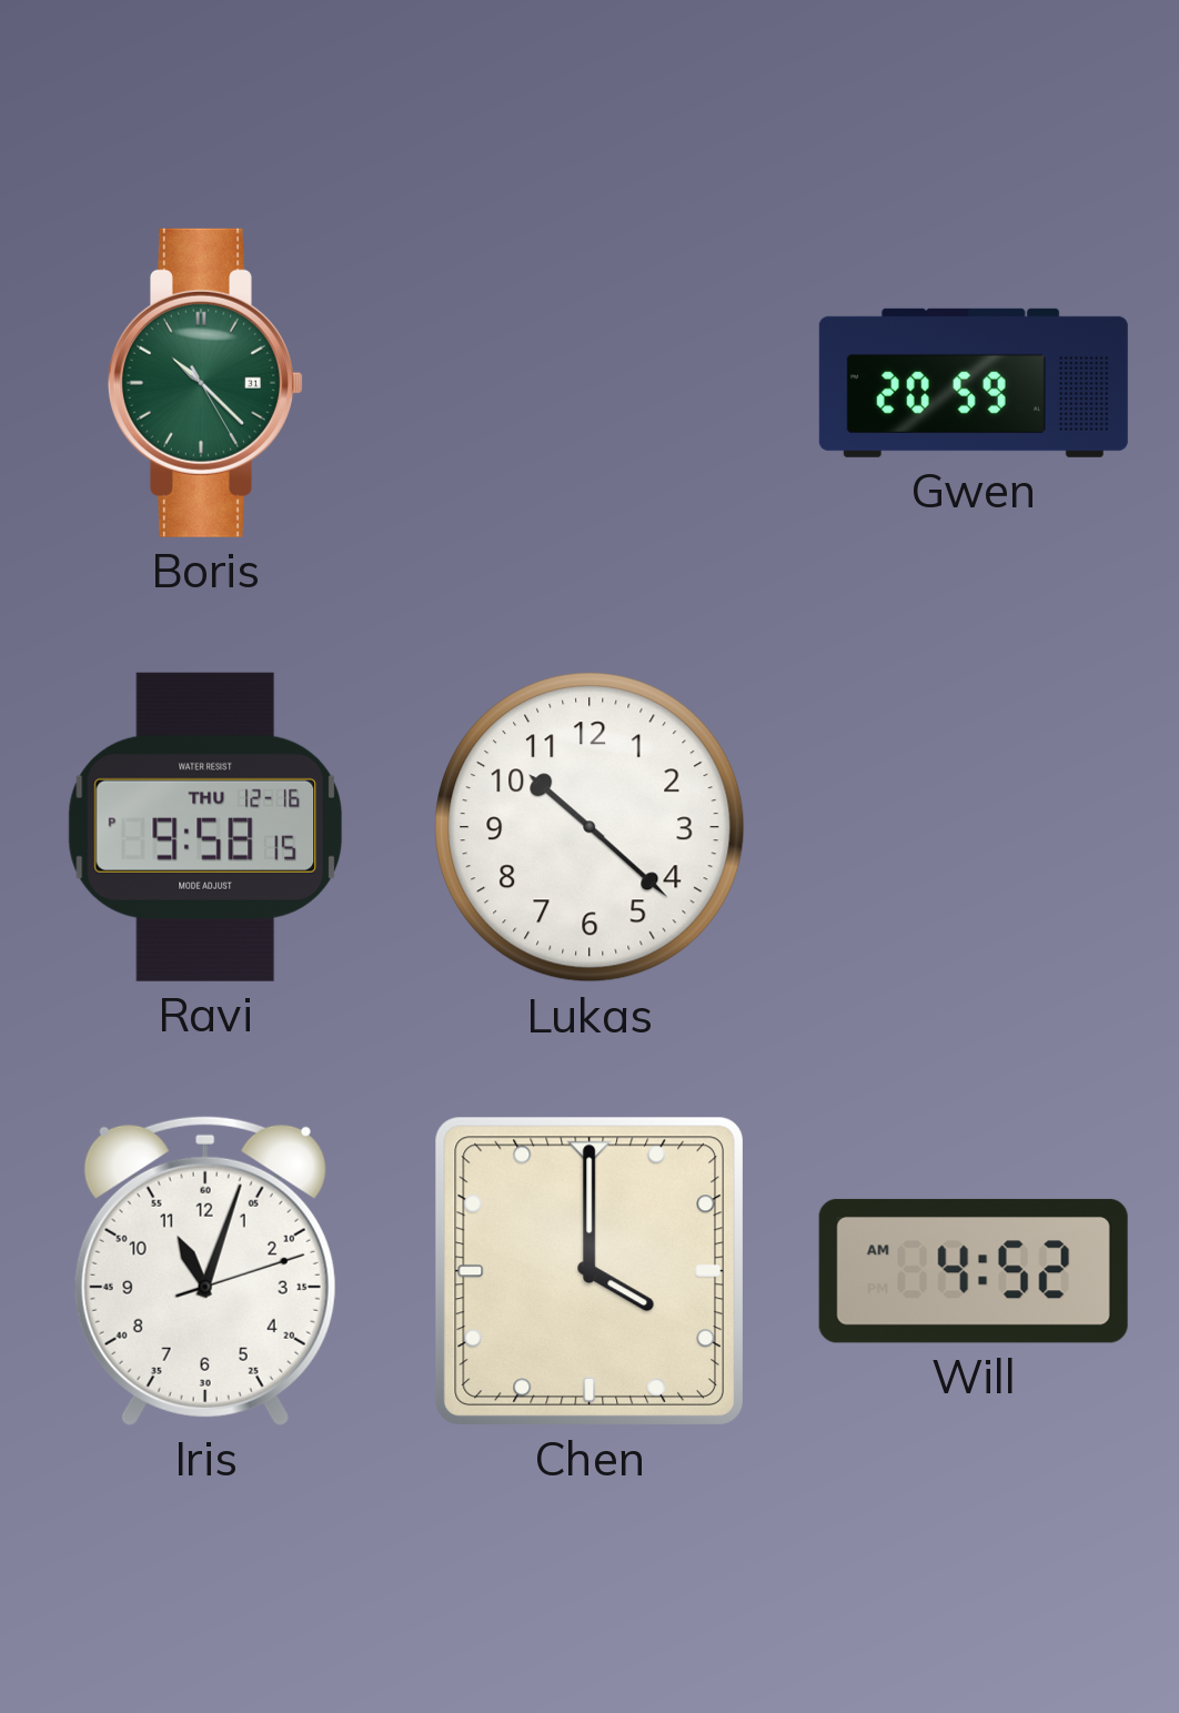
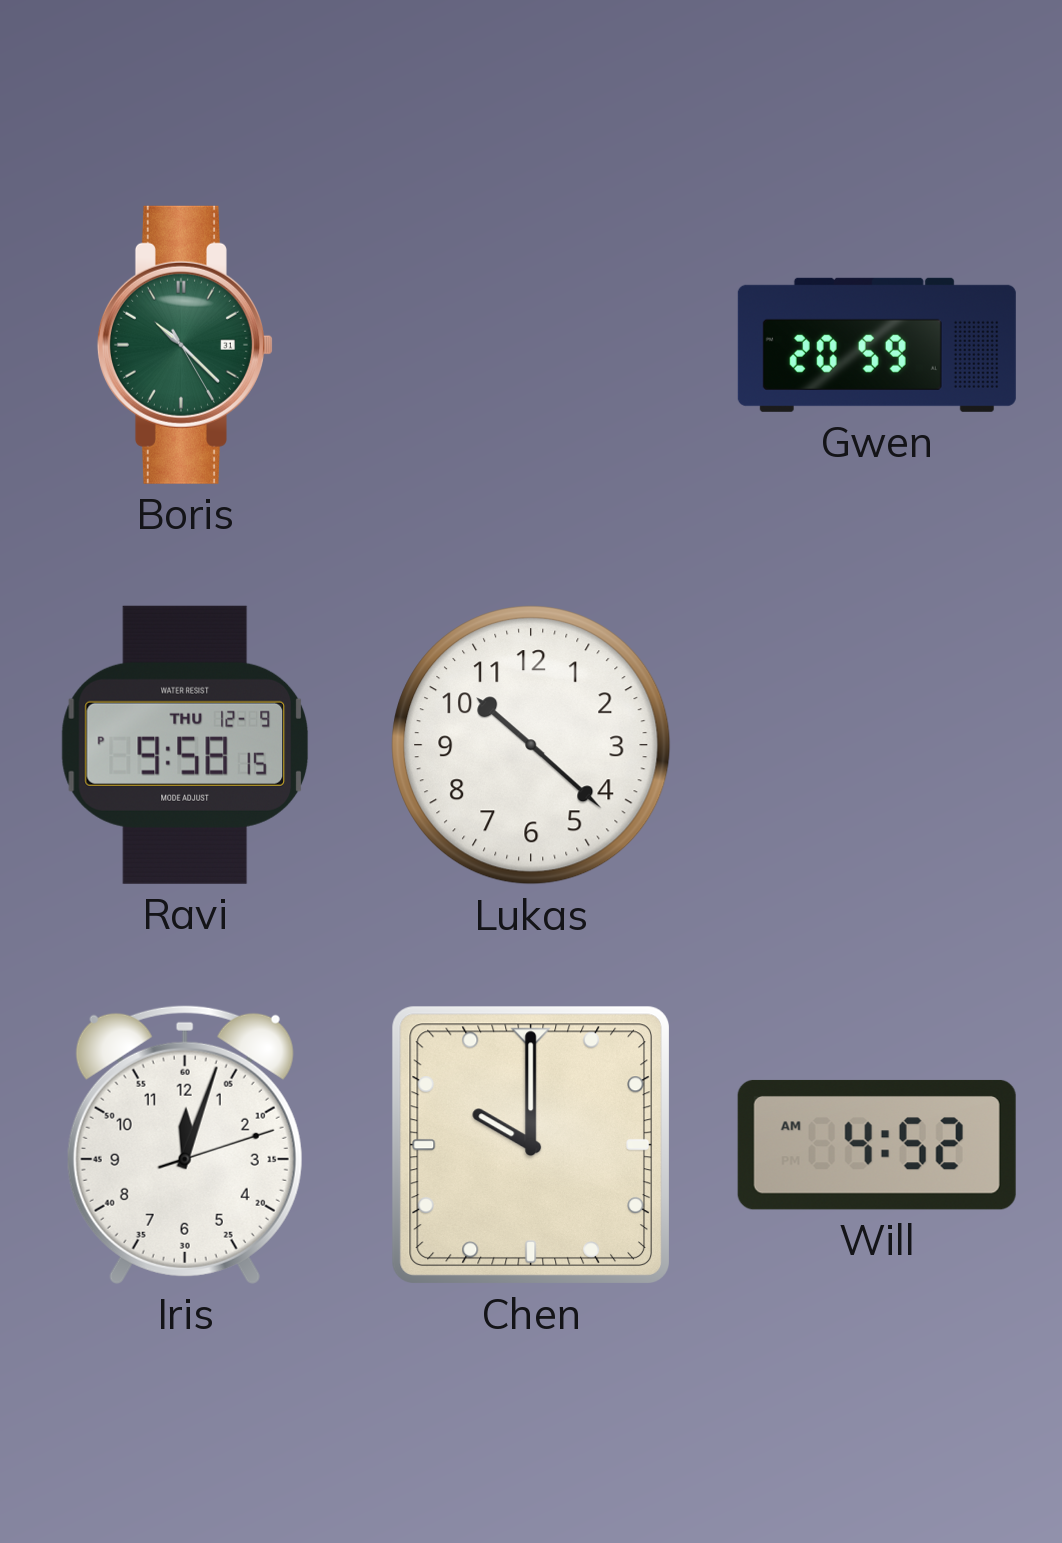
Ravi date: THU 12-16 -> THU 12-9 (185, 745)
Iris: 11:03 -> 12:03 (185, 1144)
Chen: 4:00 -> 10:00 (531, 1145)
